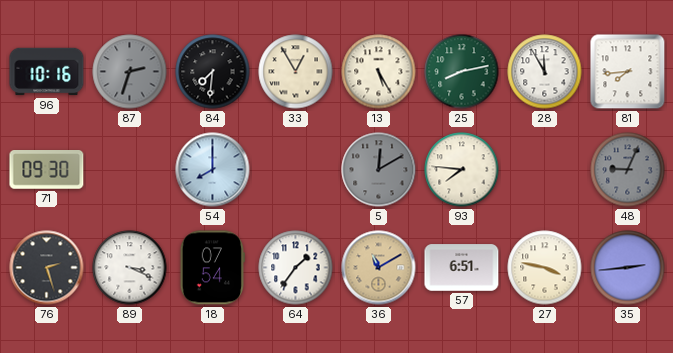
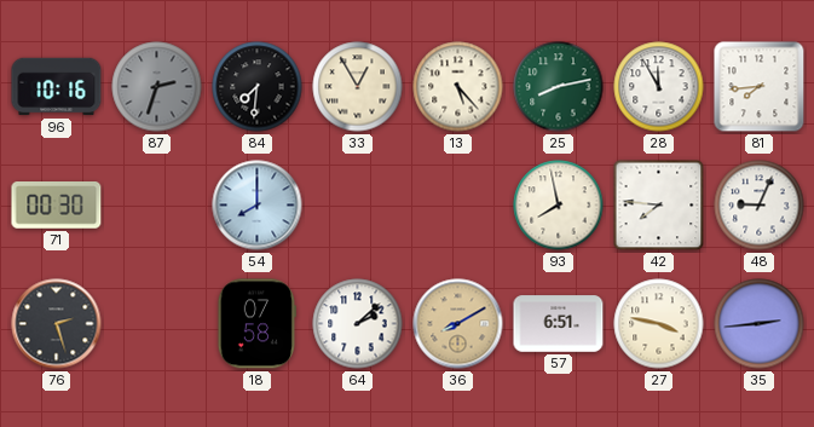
13: 5:25 -> 5:23 (458, 87)
71: 09:30 -> 00:30 (57, 206)
5: 12:10 -> none (379, 170)
93: 7:46 -> 7:58 (559, 206)
42: none -> 7:46 (659, 206)
48 dial: grey -> white (760, 206)
89: 3:19 -> none (130, 268)
18: 07:54 -> 07:58 (256, 324)
64: 1:36 -> 2:08 (358, 324)
36: 11:10 -> 8:10 (458, 324)
